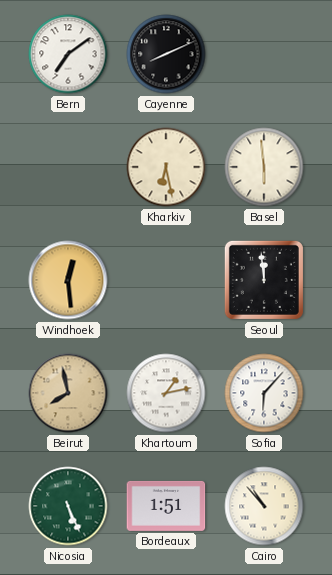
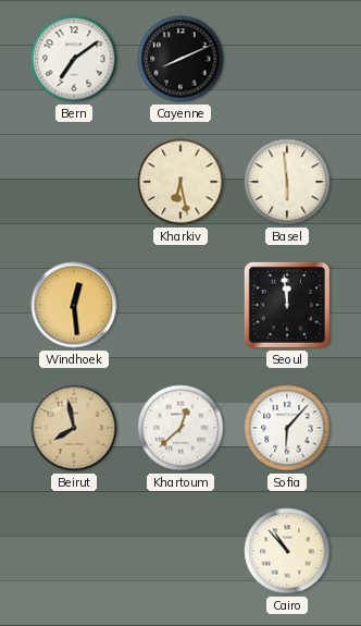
Khartoum: 1:13 -> 12:38 (180, 428)
Nicosia: 5:26 -> none (68, 506)
Bordeaux: 1:51 -> none (166, 506)
